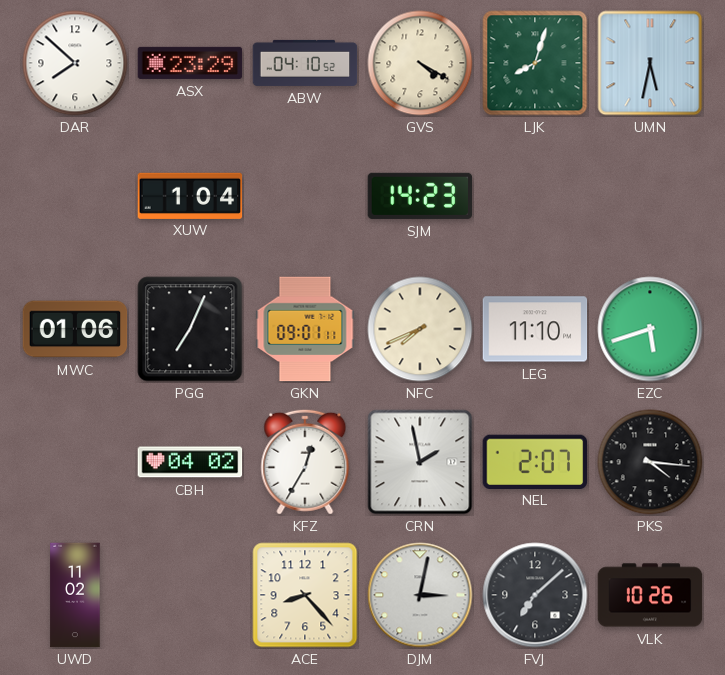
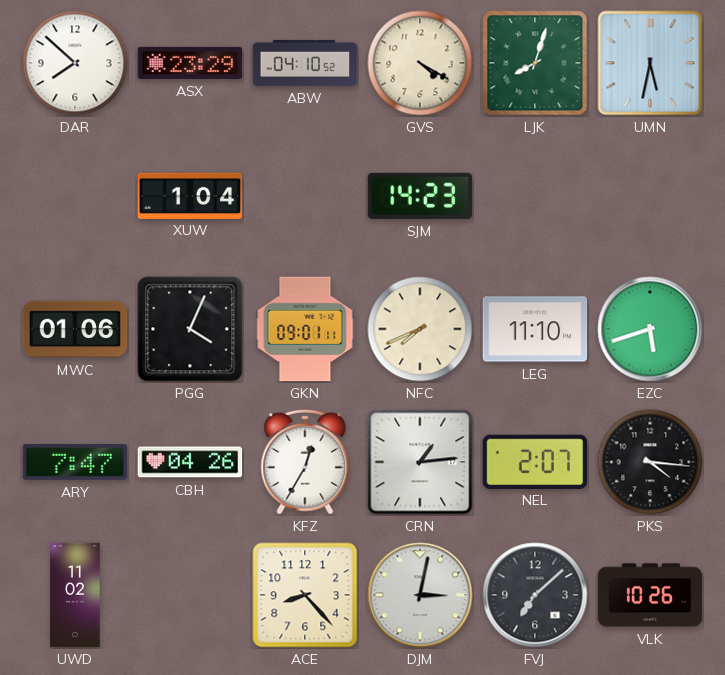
PGG: 7:04 -> 4:04 (190, 329)
ARY: none -> 7:47 (75, 462)
CBH: 04:02 -> 04:26 (190, 462)
CRN: 1:58 -> 1:14 (420, 462)
